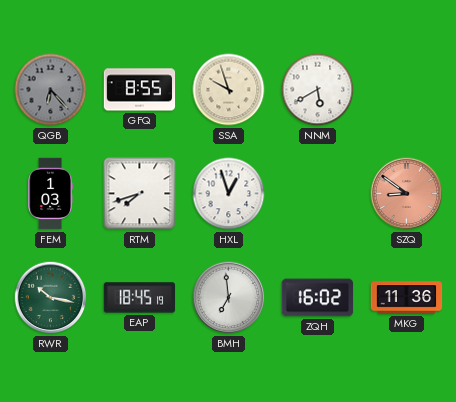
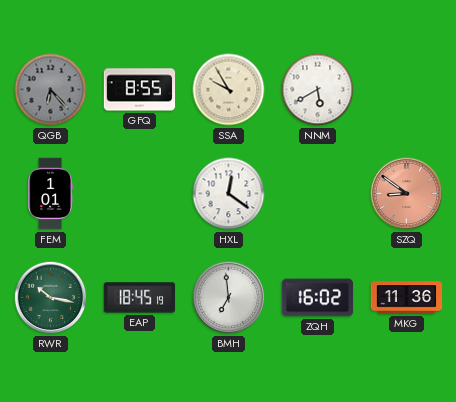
SSA: 9:57 -> 9:55 (229, 90)
FEM: 1:03 -> 1:01 (50, 194)
RTM: 7:42 -> none (140, 194)
HXL: 12:57 -> 12:21 (229, 194)
